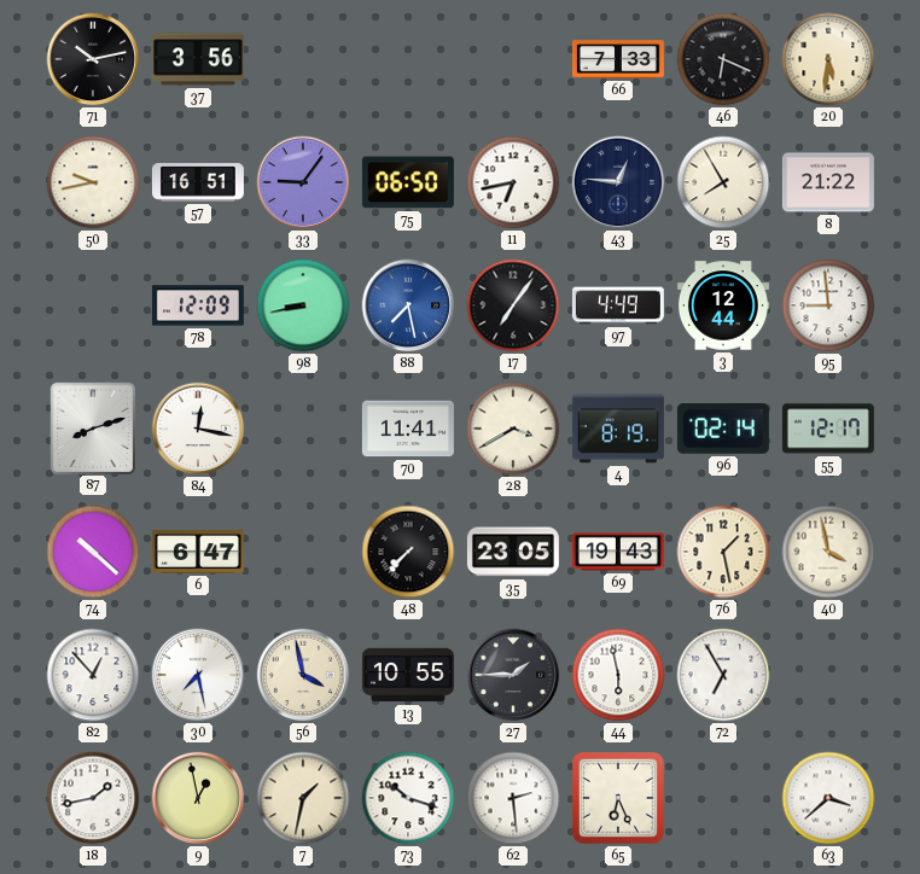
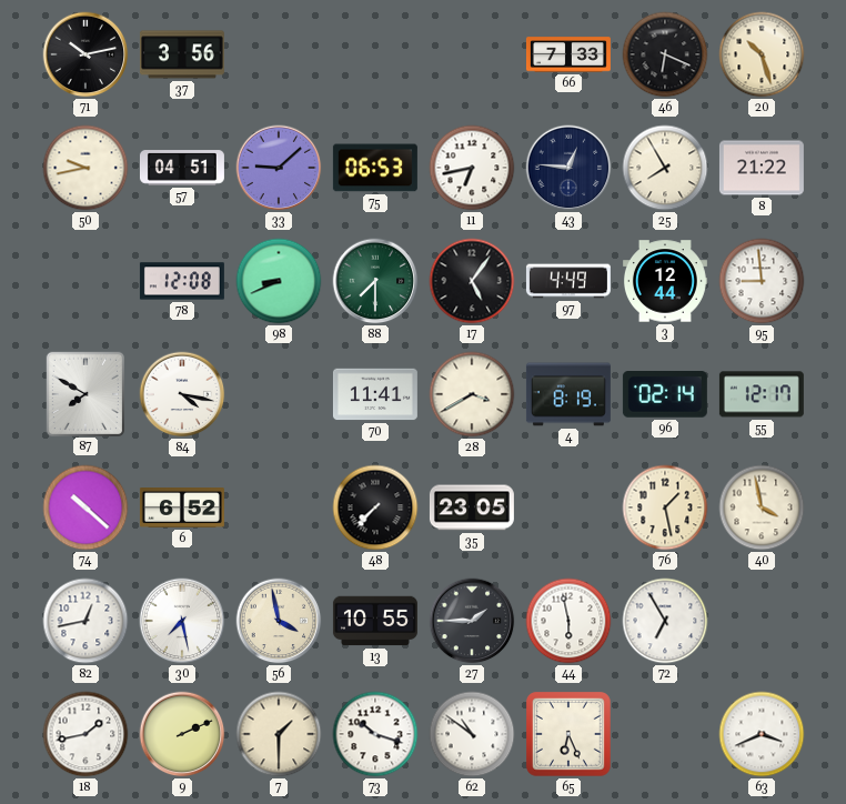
20: 5:31 -> 10:27 (762, 54)
57: 16:51 -> 04:51 (182, 168)
33: 9:06 -> 9:08 (279, 168)
75: 06:50 -> 06:53 (375, 168)
78: 12:09 -> 12:08 (182, 281)
98: 8:43 -> 8:41 (279, 281)
88: 7:28 -> 7:30 (375, 281)
88 dial: blue -> green (375, 281)
17: 7:06 -> 5:06 (472, 281)
87: 8:12 -> 7:50 (84, 393)
84: 12:17 -> 4:17 (182, 394)
6: 6:47 -> 6:52 (182, 509)
69: 19:43 -> none (618, 552)
82: 12:53 -> 12:43 (85, 621)
9: 12:58 -> 2:11 (182, 734)
7: 1:32 -> 1:30 (279, 734)
62: 2:29 -> 10:51 (472, 734)
63: 3:38 -> 3:41 (762, 734)
